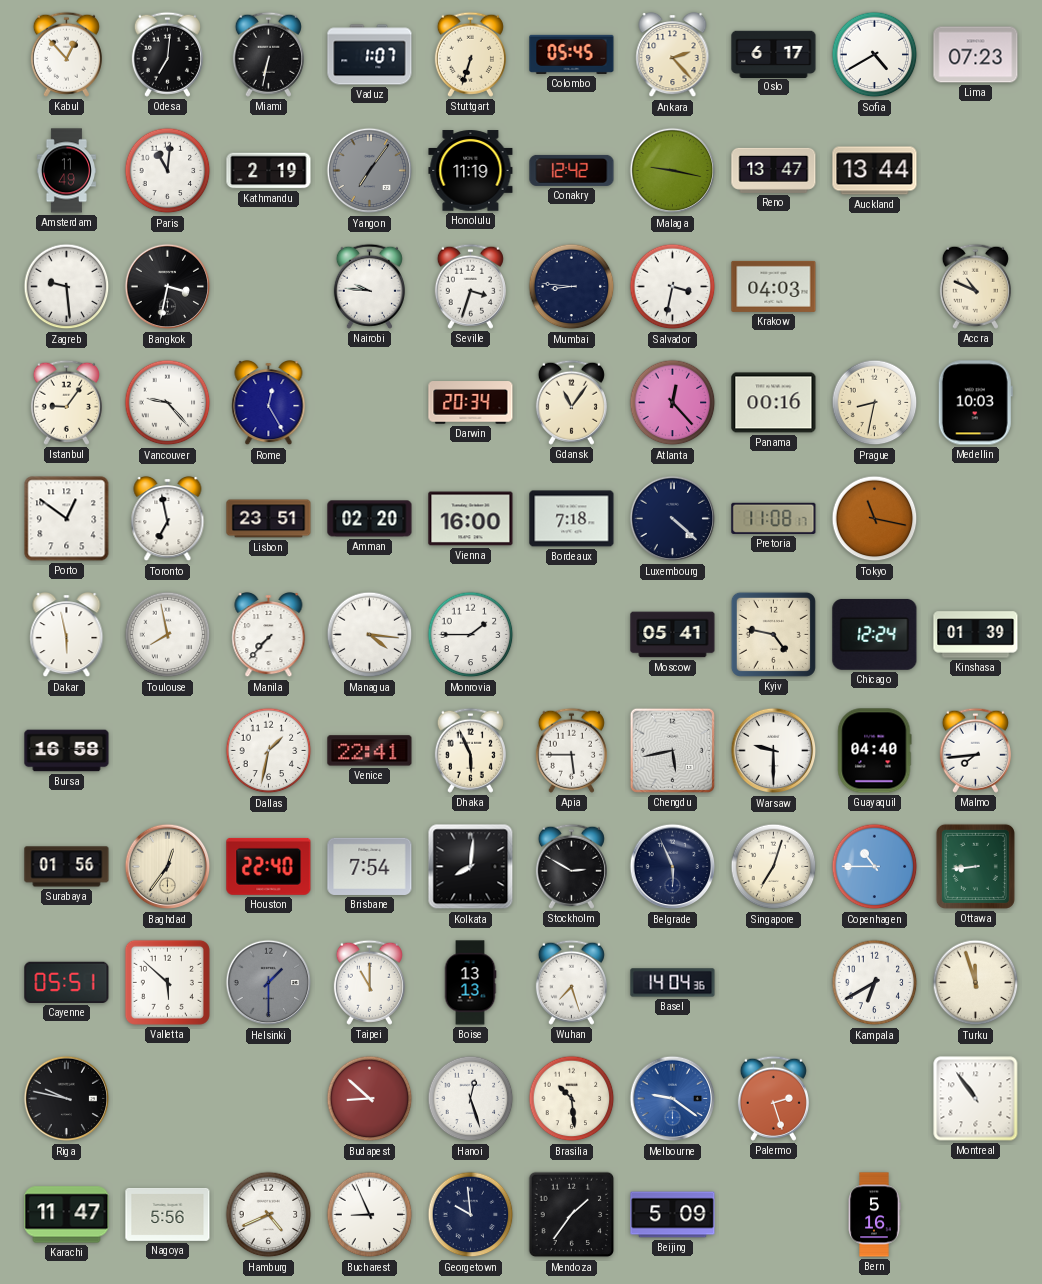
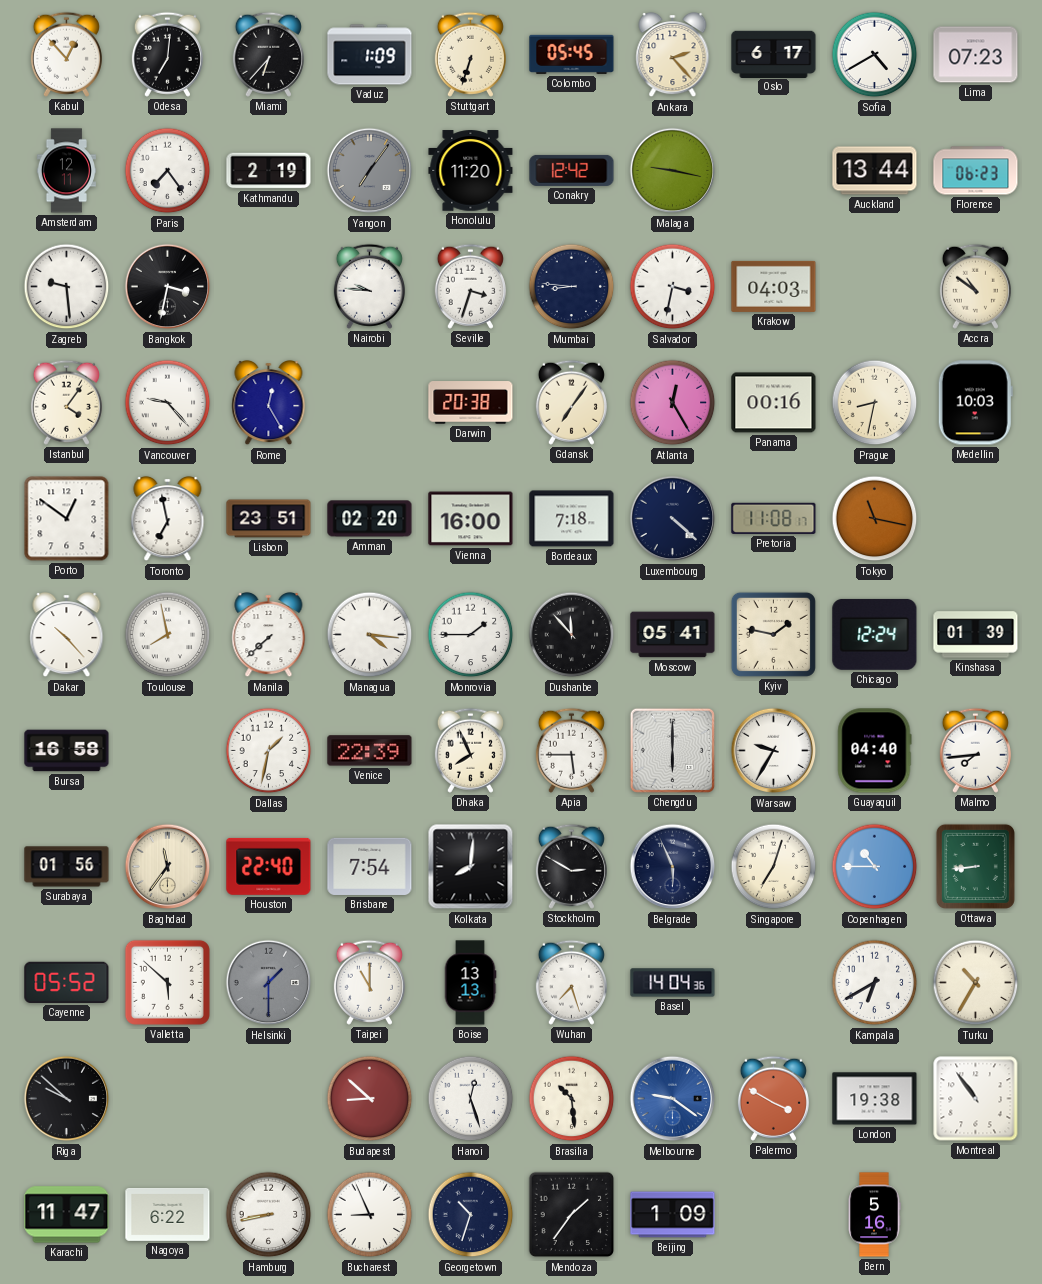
Miami: 6:32 -> 6:37 (268, 54)
Vaduz: 1:07 -> 1:09 (370, 55)
Amsterdam: 11:49 -> 12:11 (66, 171)
Paris: 11:01 -> 7:24 (168, 171)
Honolulu: 11:19 -> 11:20 (471, 171)
Reno: 13:47 -> none (774, 170)
Florence: none -> 06:23 (976, 171)
Accra: 10:49 -> 10:51 (975, 286)
Istanbul: 9:06 -> 4:06 (66, 402)
Darwin: 20:34 -> 20:38 (471, 403)
Gdansk: 11:06 -> 7:06 (571, 402)
Atlanta: 12:23 -> 12:25 (673, 403)
Dakar: 5:58 -> 10:23 (67, 635)
Manila: 7:37 -> 7:38 (269, 635)
Dushanbe: none -> 11:53 (572, 635)
Kyiv: 4:47 -> 1:47 (773, 634)
Venice: 22:41 -> 22:39 (370, 751)
Dhaka: 5:56 -> 7:56 (470, 750)
Chengdu: 5:43 -> 6:00 (672, 750)
Warsaw: 9:30 -> 9:35 (774, 751)
Baghdad: 12:36 -> 11:36 (168, 867)
Cayenne: 05:51 -> 05:52 (67, 982)
Turku: 11:57 -> 10:35 (976, 983)
Riga: 9:47 -> 9:52 (67, 1099)
Palermo: 2:27 -> 3:50 (773, 1098)
London: none -> 19:38 (875, 1099)
Nagoya: 5:56 -> 6:22 (168, 1214)
Hamburg: 4:41 -> 8:43 (269, 1215)
Georgetown: 9:59 -> 10:33 (471, 1215)
Beijing: 5:09 -> 1:09 (673, 1215)
